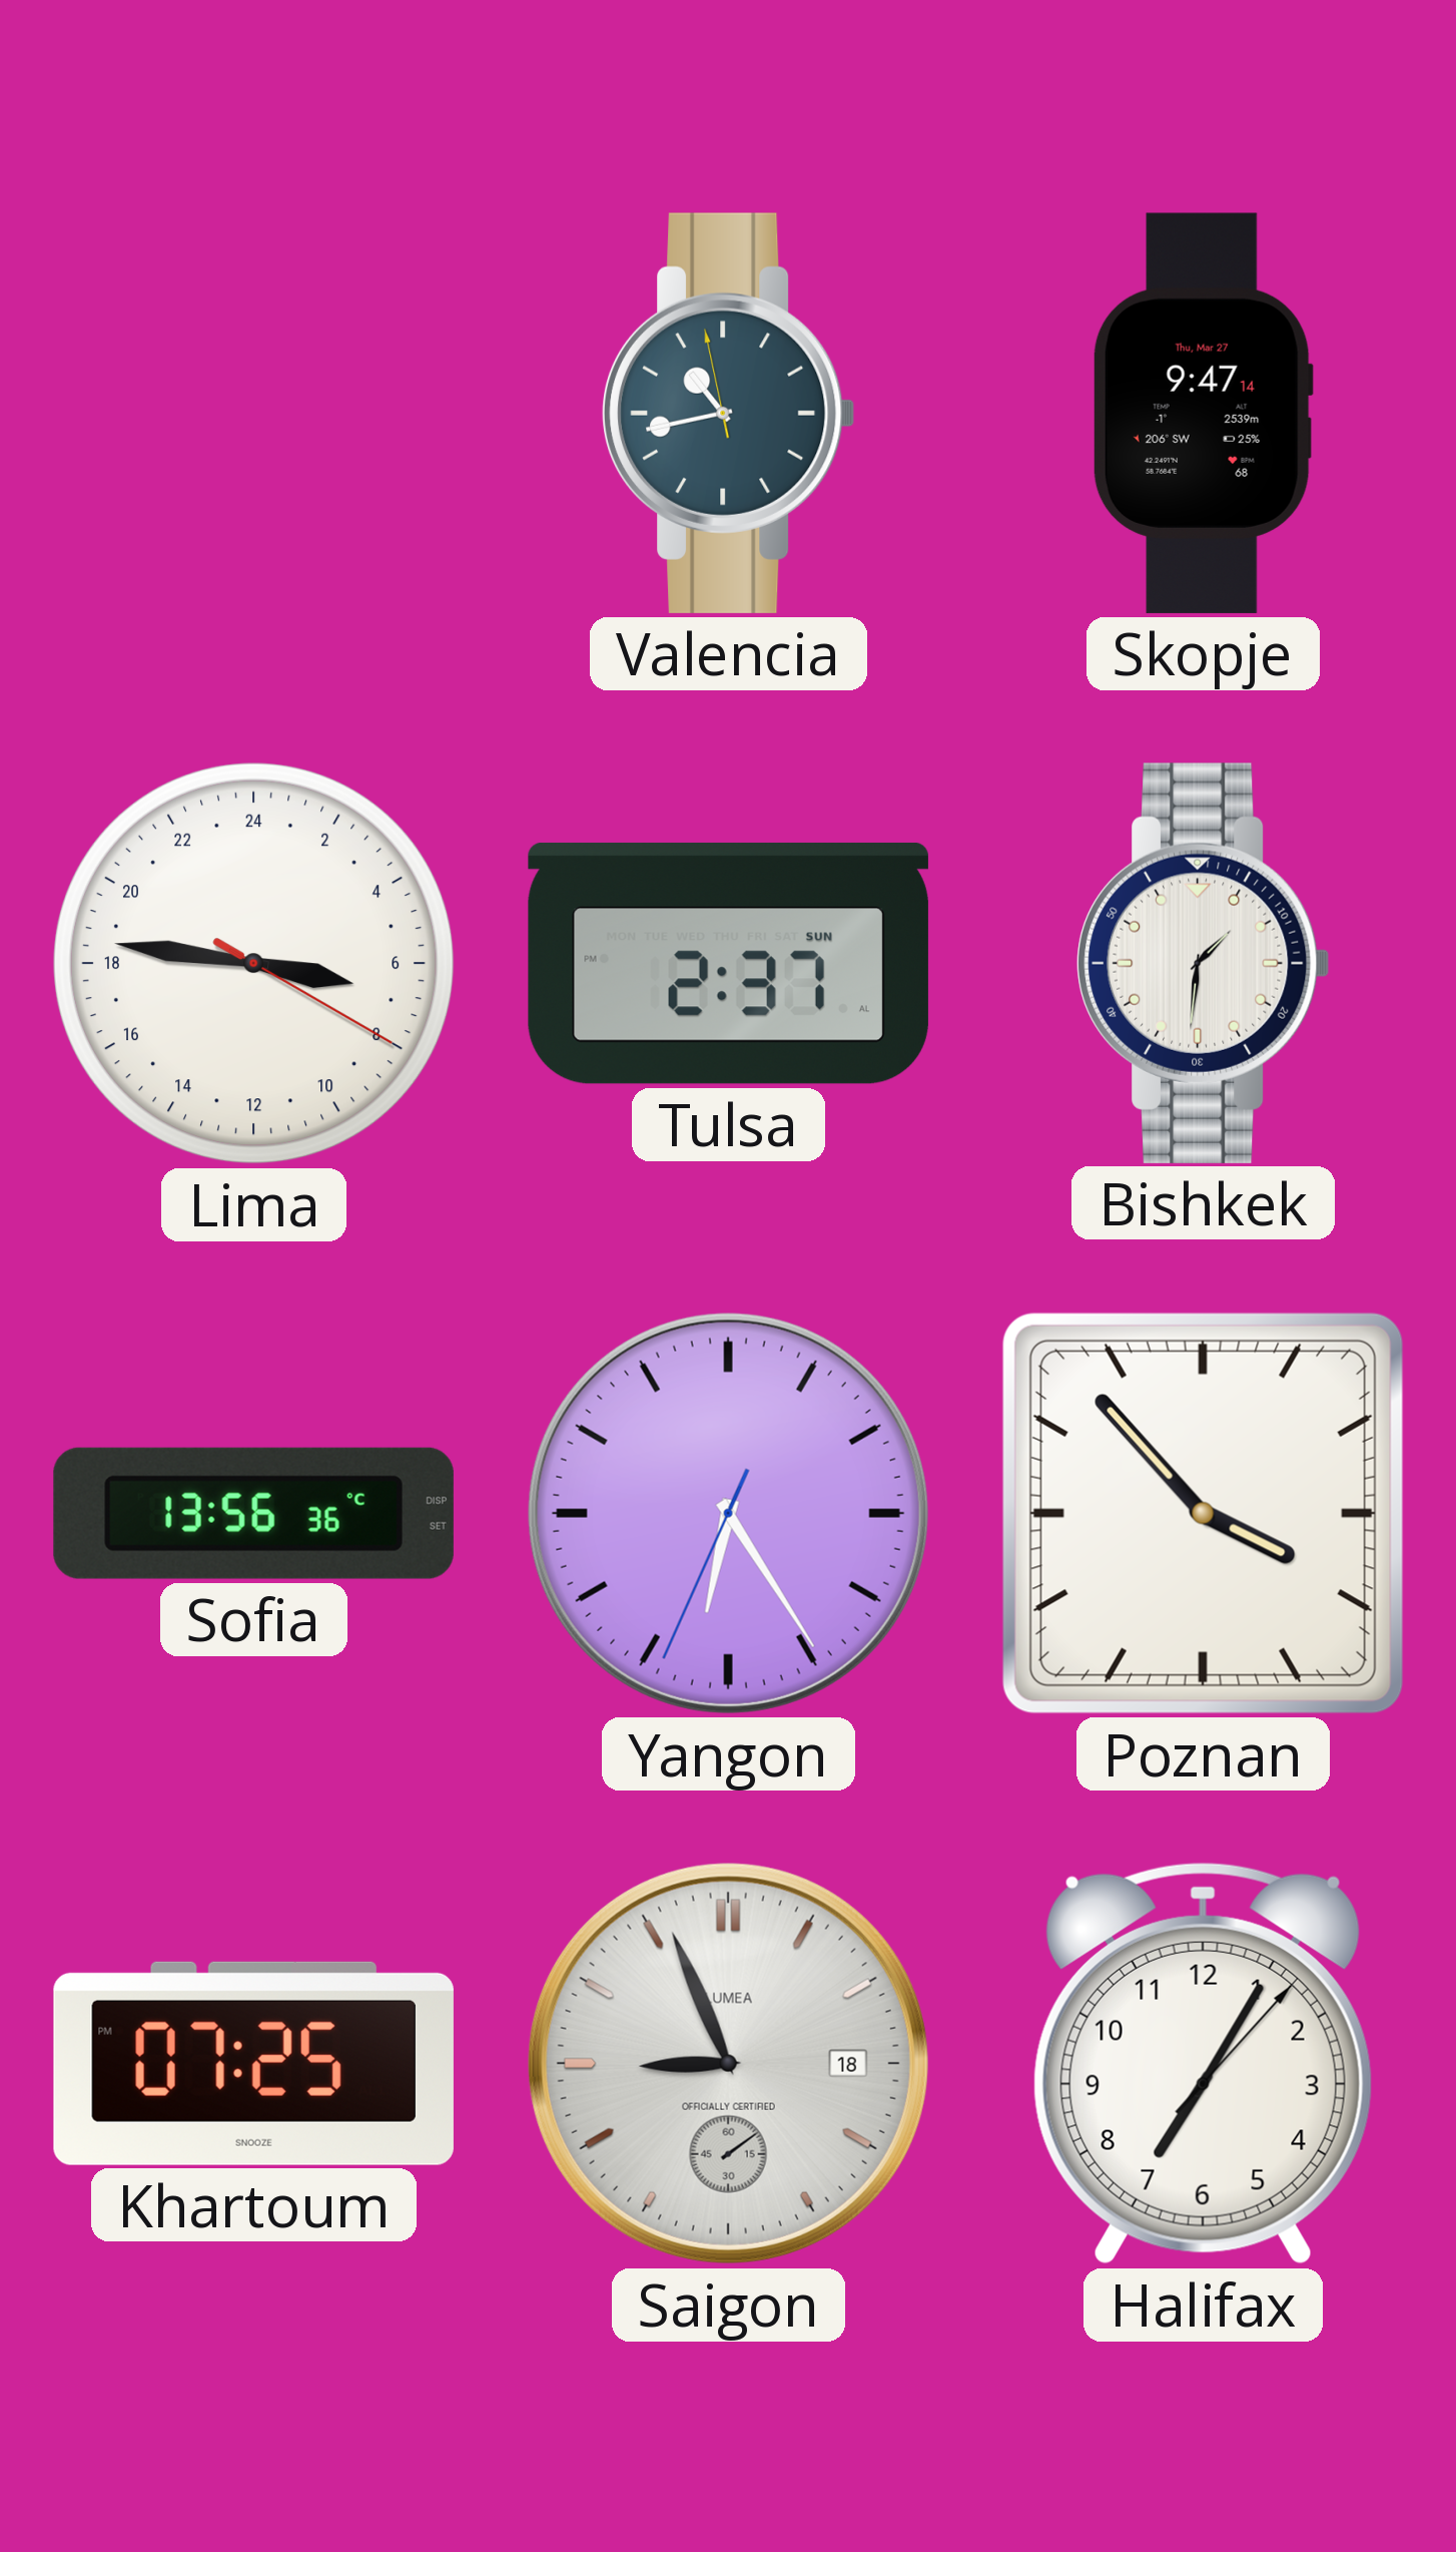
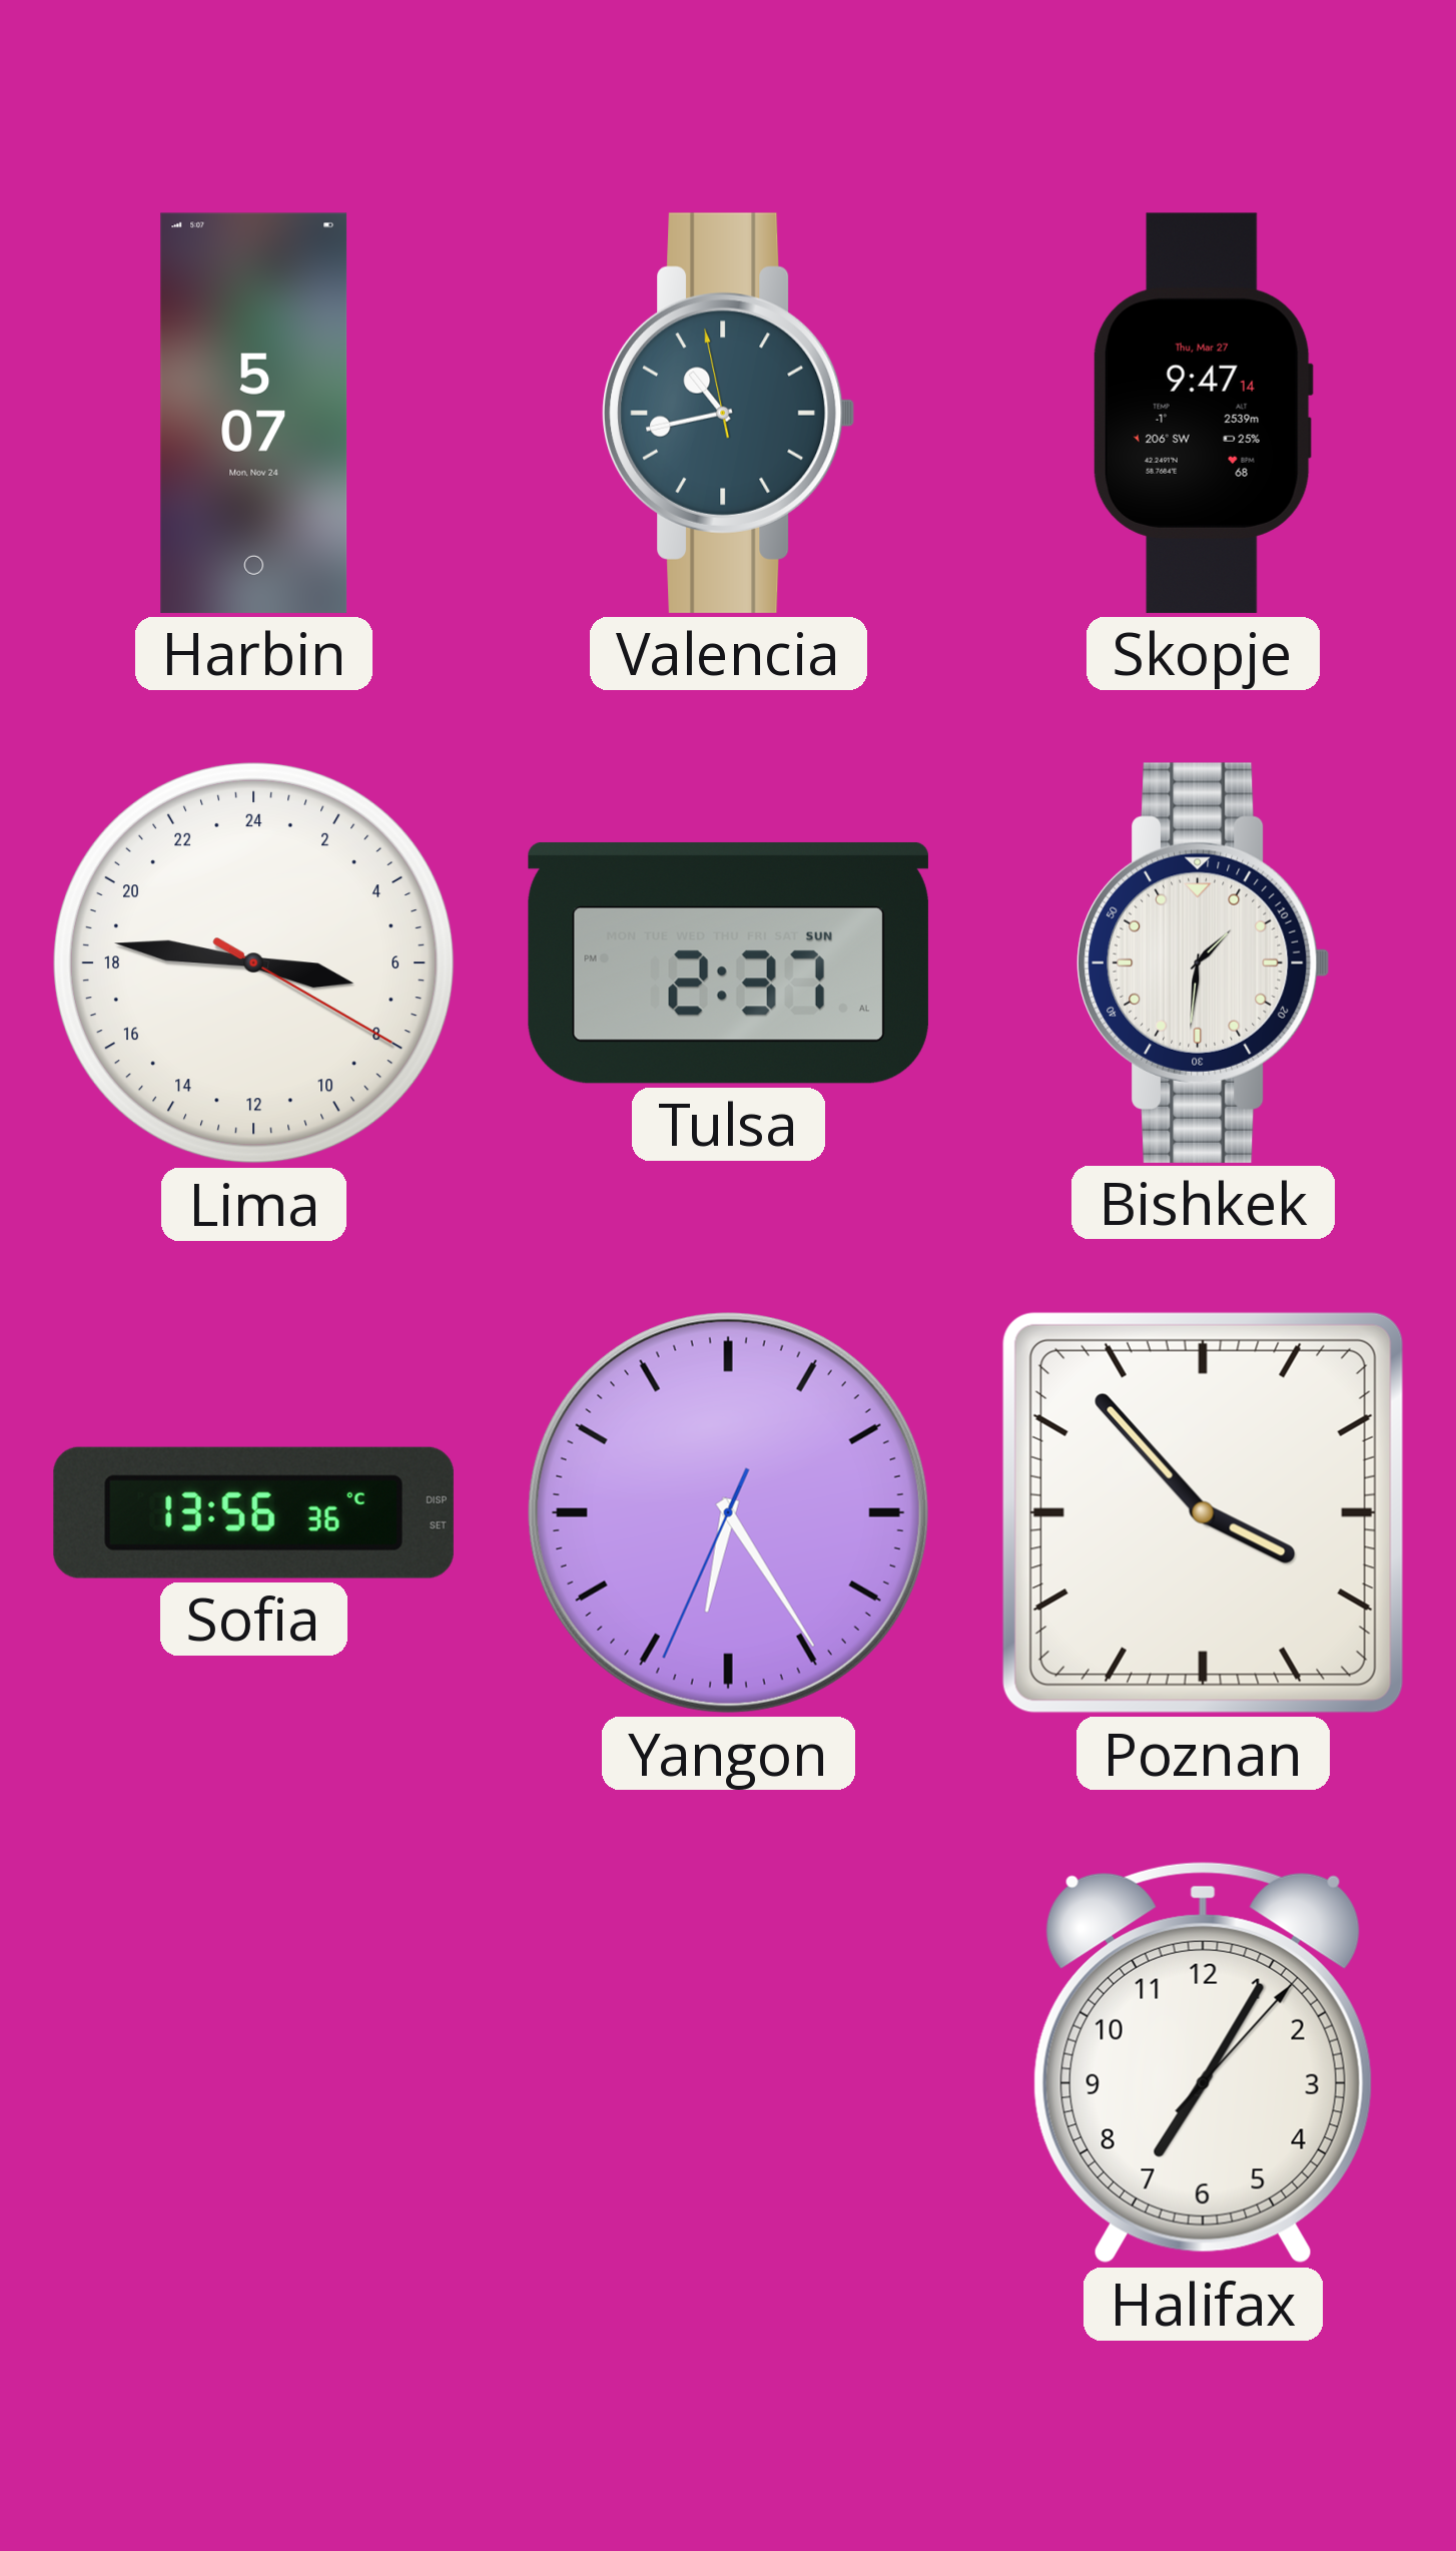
Harbin: none -> 5:07 (254, 413)
Khartoum: 07:25 -> none (253, 2063)
Saigon: 8:56 -> none (728, 2063)
